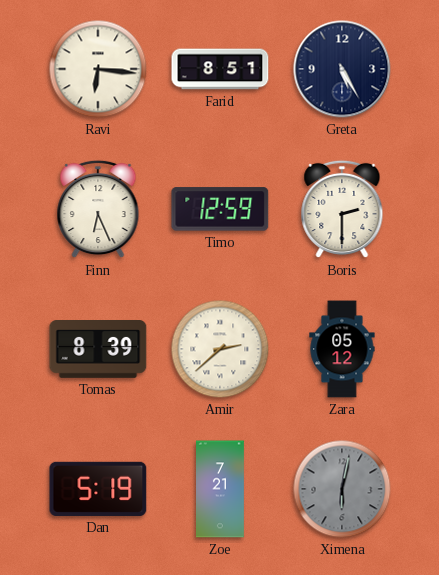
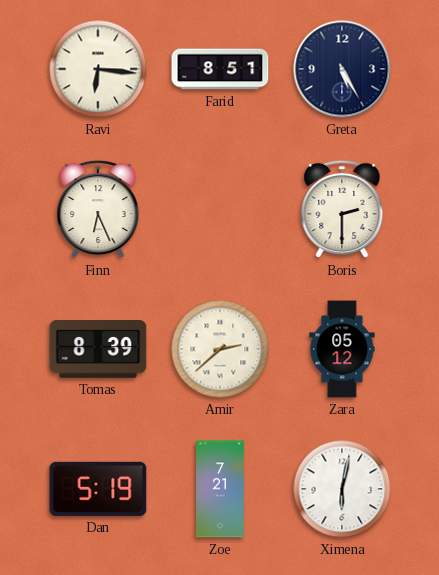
Timo: 12:59 -> none (220, 209)
Ximena dial: grey -> white (342, 489)
